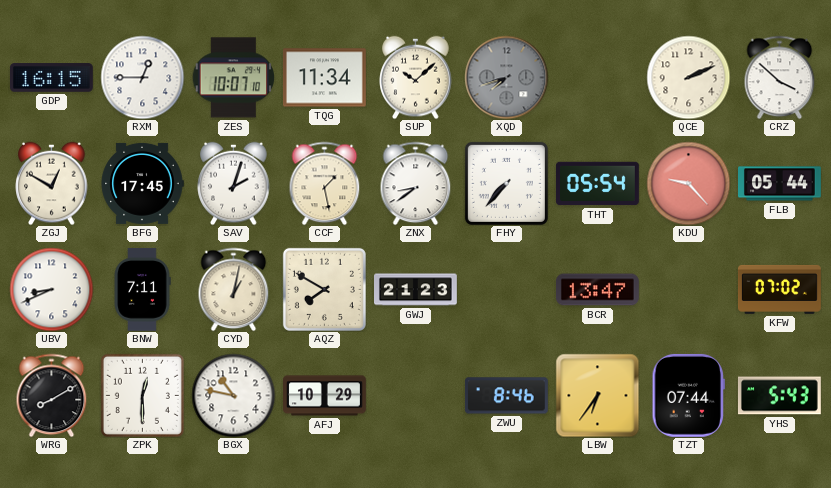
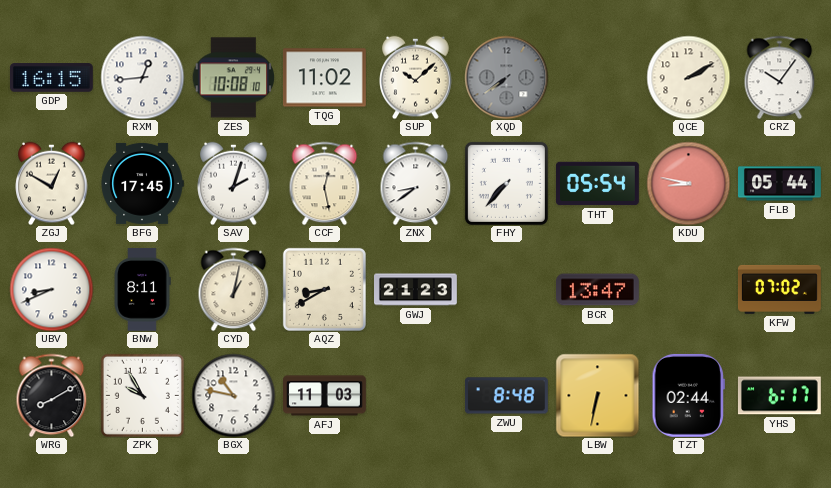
RXM: 12:45 -> 12:44 (142, 77)
ZES: 10:07 -> 10:08 (233, 78)
TQG: 11:34 -> 11:02 (324, 78)
XQD: 7:42 -> 7:39 (506, 77)
QCE: 2:11 -> 2:10 (688, 77)
CRZ: 3:52 -> 10:06 (780, 77)
CCF: 1:28 -> 12:28 (325, 183)
KDU: 9:23 -> 8:47 (688, 183)
BNW: 7:11 -> 8:11 (142, 289)
AQZ: 7:50 -> 8:40 (324, 289)
ZPK: 12:30 -> 9:55 (142, 395)
AFJ: 10:29 -> 11:03 (325, 396)
ZWU: 8:46 -> 8:48 (506, 396)
LBW: 6:36 -> 6:32 (597, 395)
TZT: 07:44 -> 02:44 (688, 395)
YHS: 5:43 -> 6:17 (779, 396)
